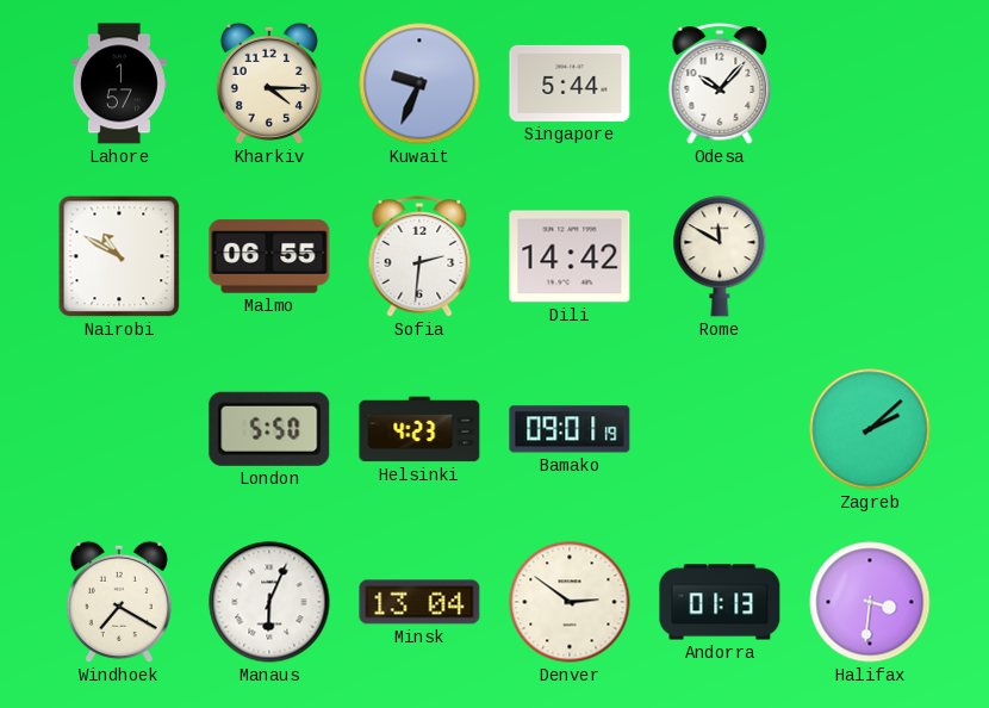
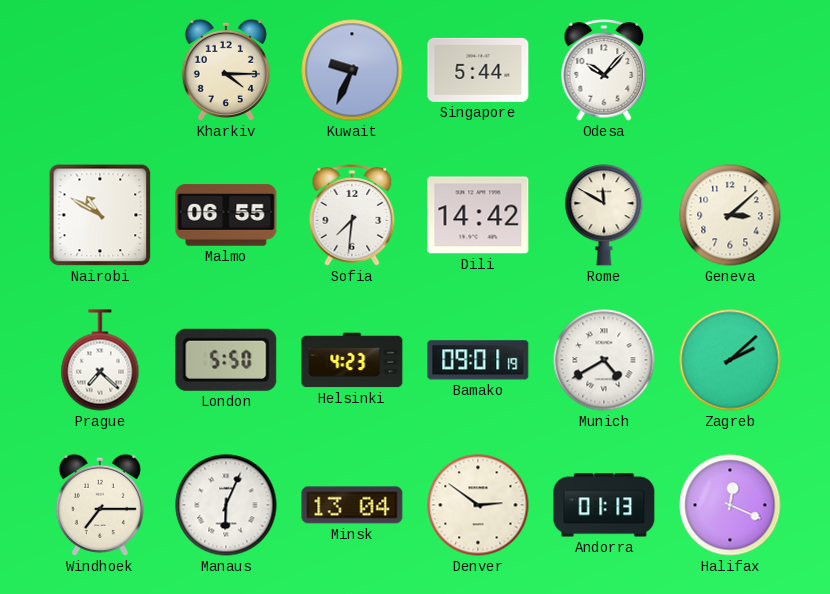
Lahore: 1:57 -> none (119, 83)
Sofia: 2:31 -> 7:31 (352, 215)
Geneva: none -> 3:08 (730, 215)
Prague: none -> 7:22 (100, 360)
Munich: none -> 4:40 (604, 360)
Windhoek: 7:20 -> 7:15 (100, 505)
Halifax: 3:31 -> 12:19 (730, 505)
